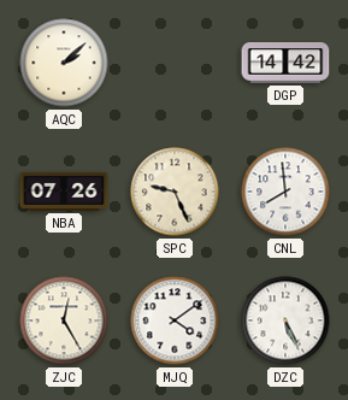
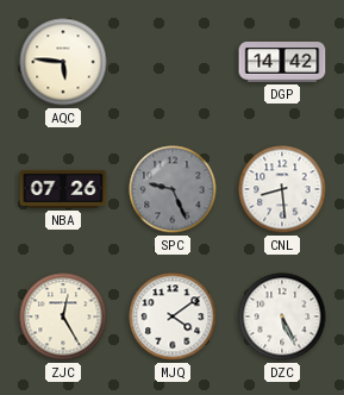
AQC: 2:08 -> 5:46 (63, 62)
SPC dial: cream -> grey (173, 189)
CNL: 7:59 -> 8:29 (282, 189)
